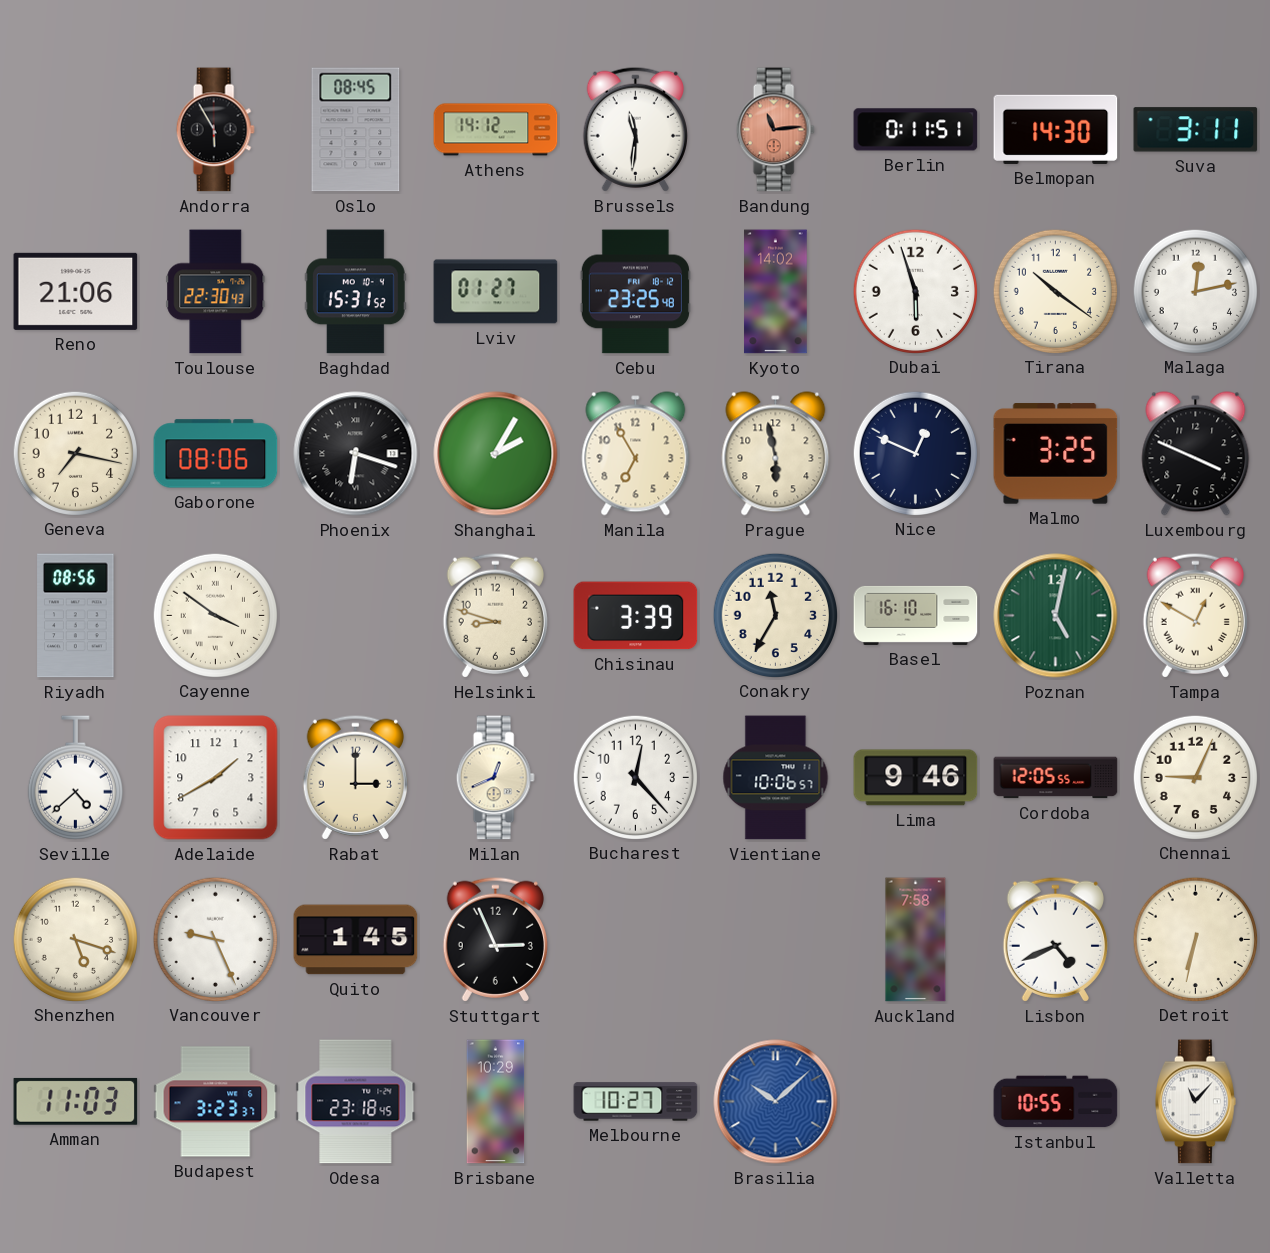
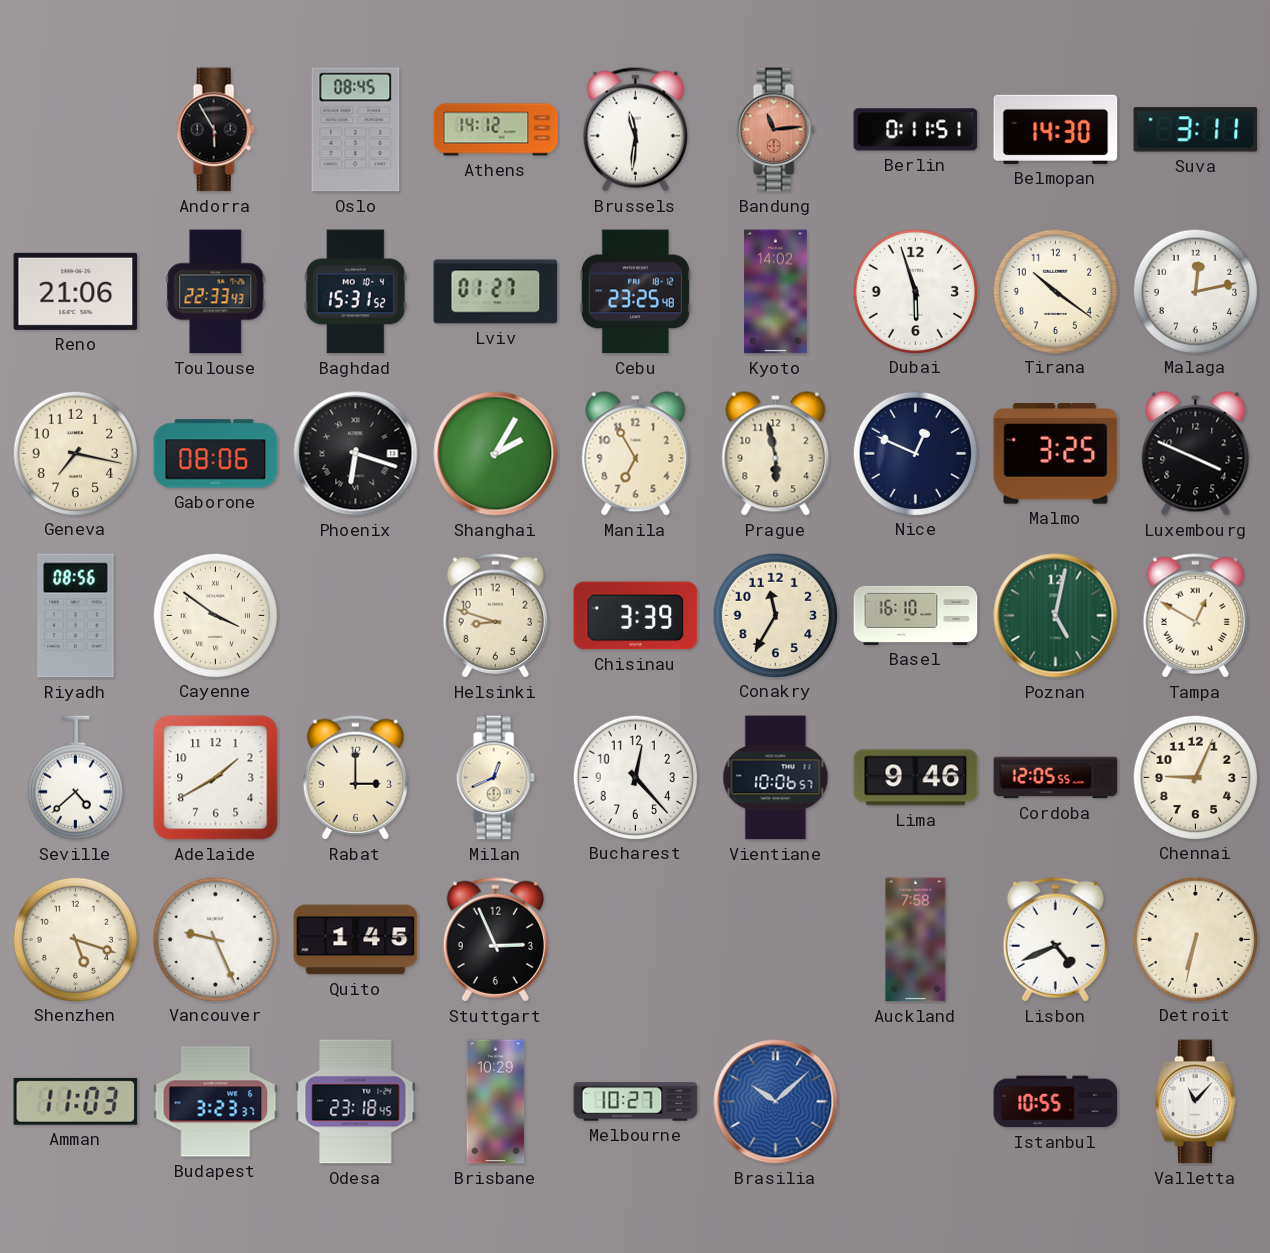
Toulouse: 22:30 -> 22:33 (216, 292)
